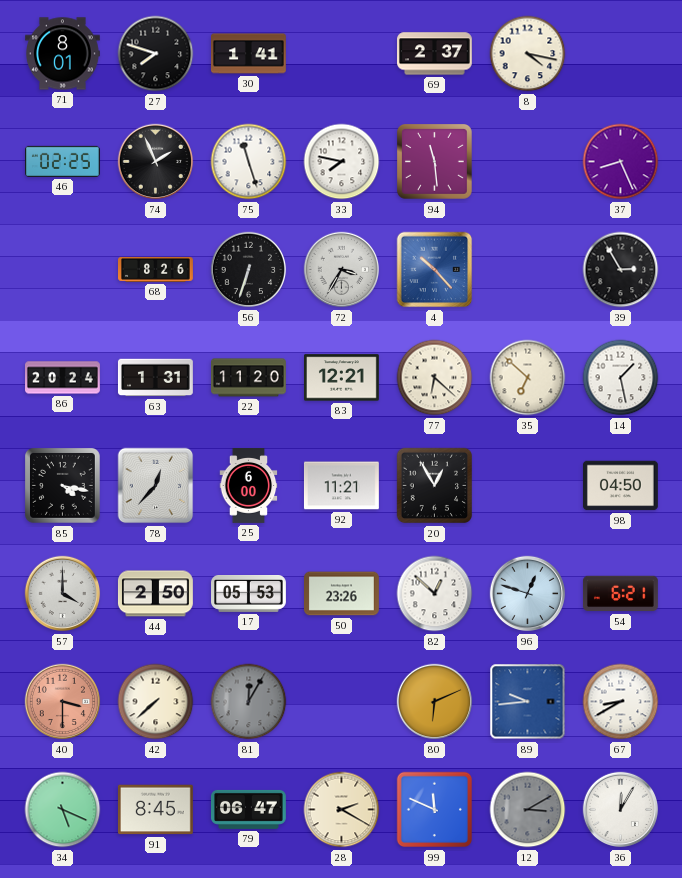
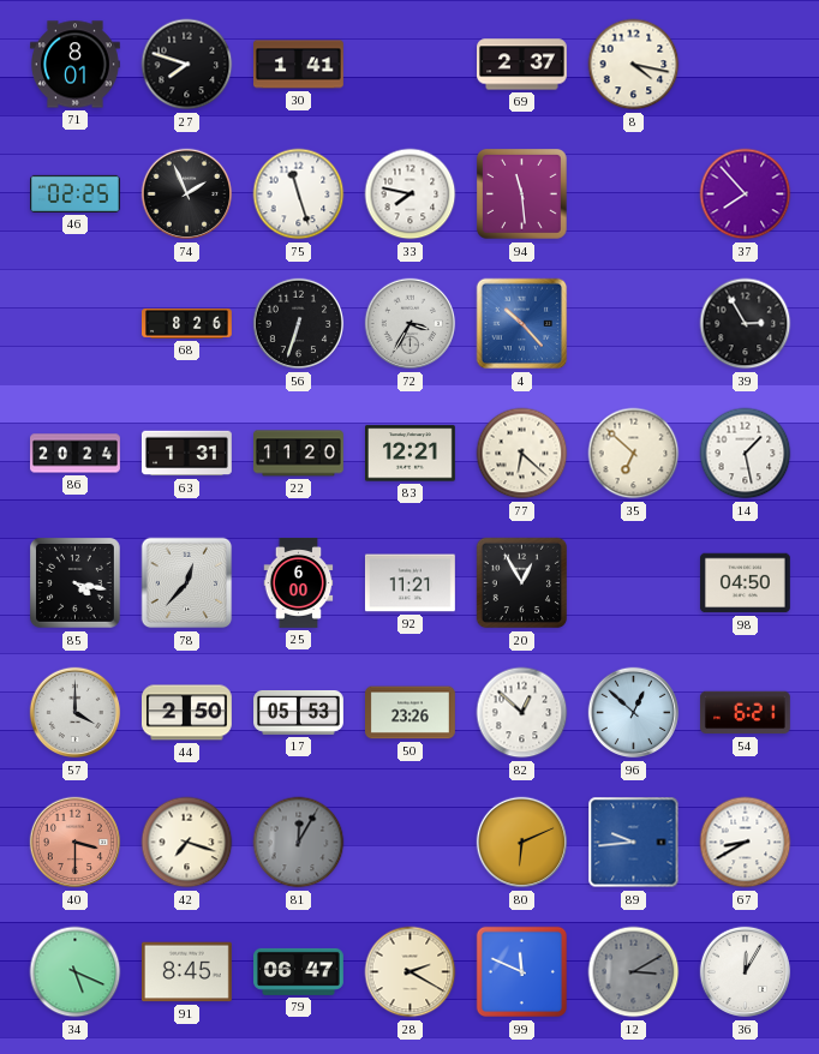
37: 8:26 -> 7:53 (746, 194)
96: 12:48 -> 12:52 (634, 713)
42: 7:38 -> 7:18 (187, 843)
